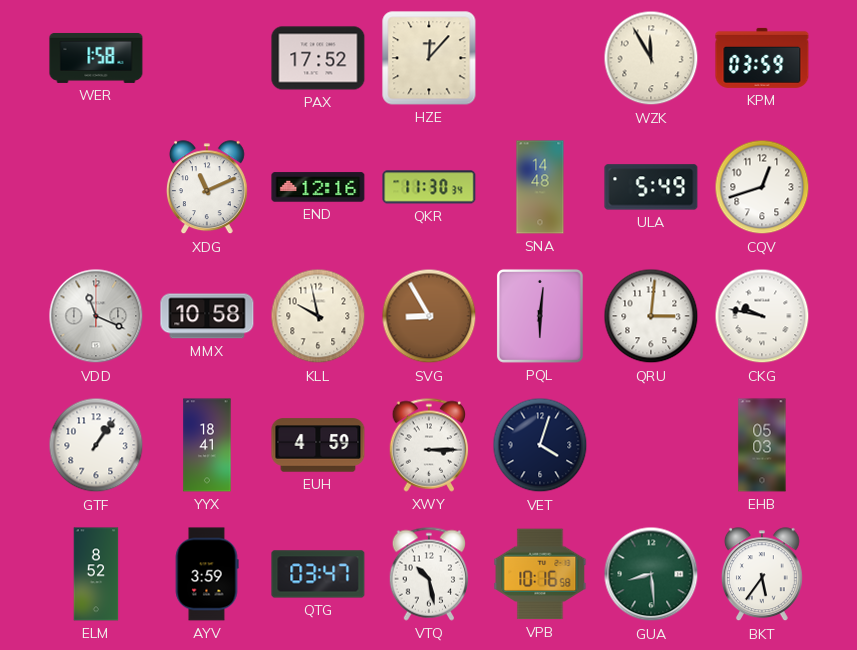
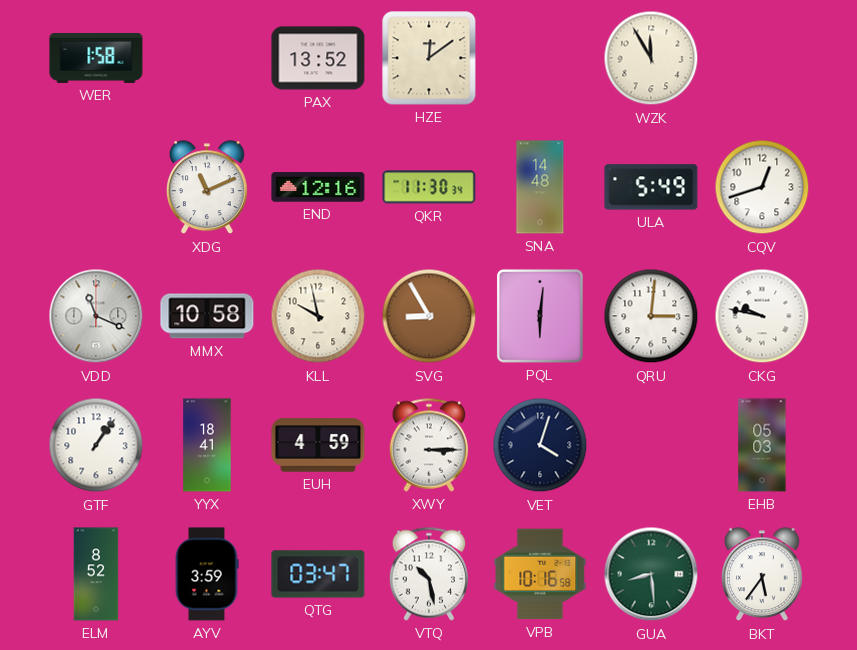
PAX: 17:52 -> 13:52 (318, 58)
HZE: 12:07 -> 12:09 (429, 58)
KPM: 03:59 -> none (762, 58)
